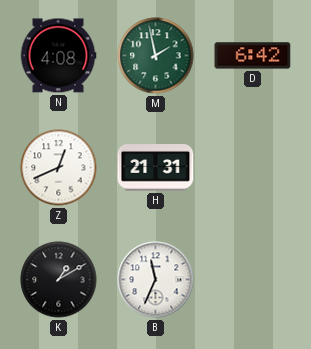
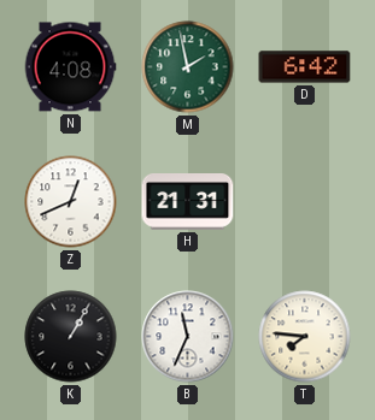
K: 1:10 -> 1:05 (71, 337)
T: none -> 7:46 (305, 337)
